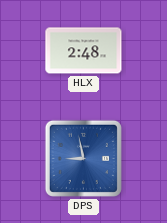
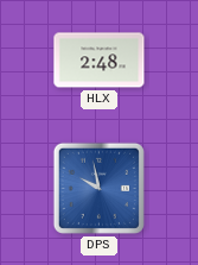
DPS: 8:58 -> 9:58 (98, 188)
